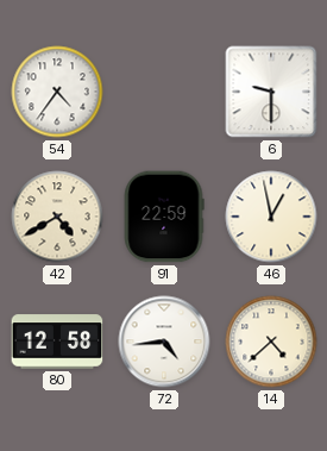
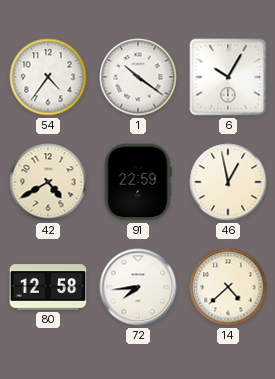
1: none -> 10:21 (138, 77)
6: 9:30 -> 10:05 (228, 77)
72: 4:44 -> 7:44 (138, 287)
